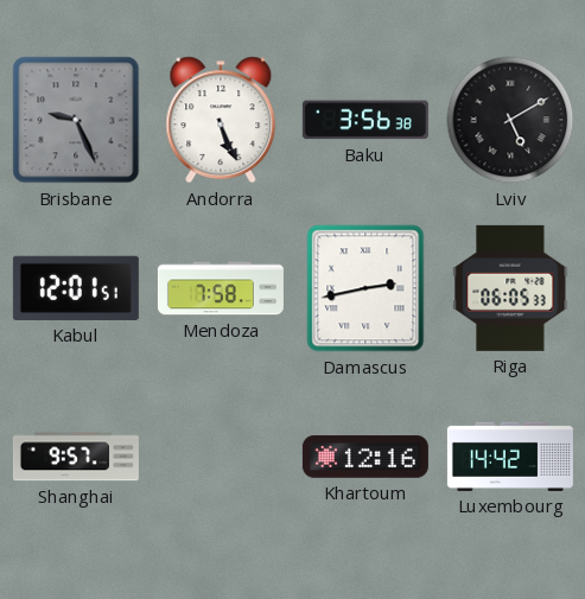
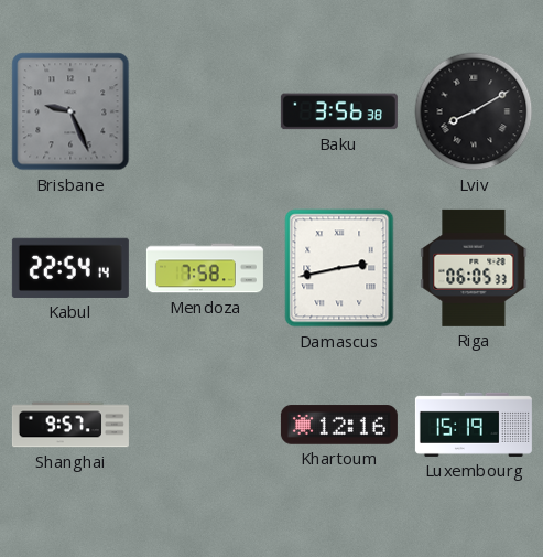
Andorra: 5:26 -> none (221, 120)
Lviv: 5:10 -> 8:10 (474, 111)
Kabul: 12:01 -> 22:54 (70, 268)
Luxembourg: 14:42 -> 15:19 (474, 425)
